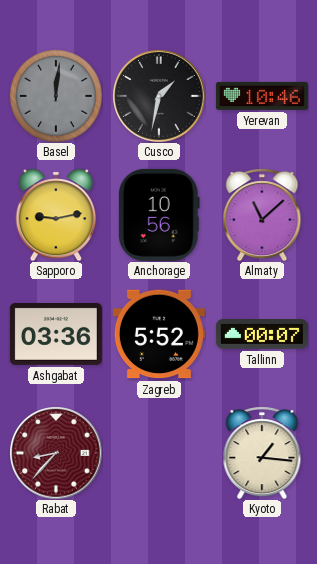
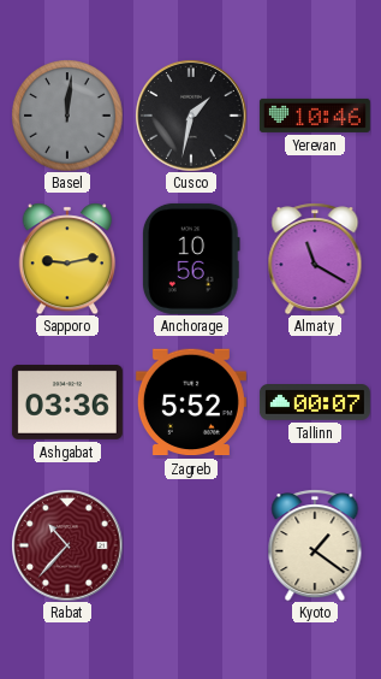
Almaty: 11:08 -> 11:20 (315, 259)
Rabat: 8:37 -> 10:37 (67, 545)
Kyoto: 1:16 -> 1:21 (315, 545)
